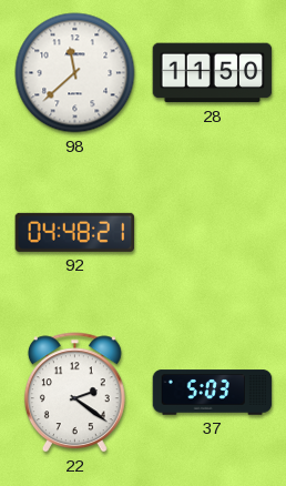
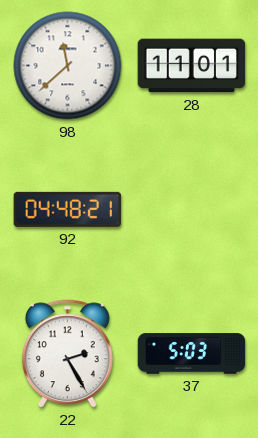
28: 11:50 -> 11:01 (192, 66)
22: 2:21 -> 2:25 (67, 354)
